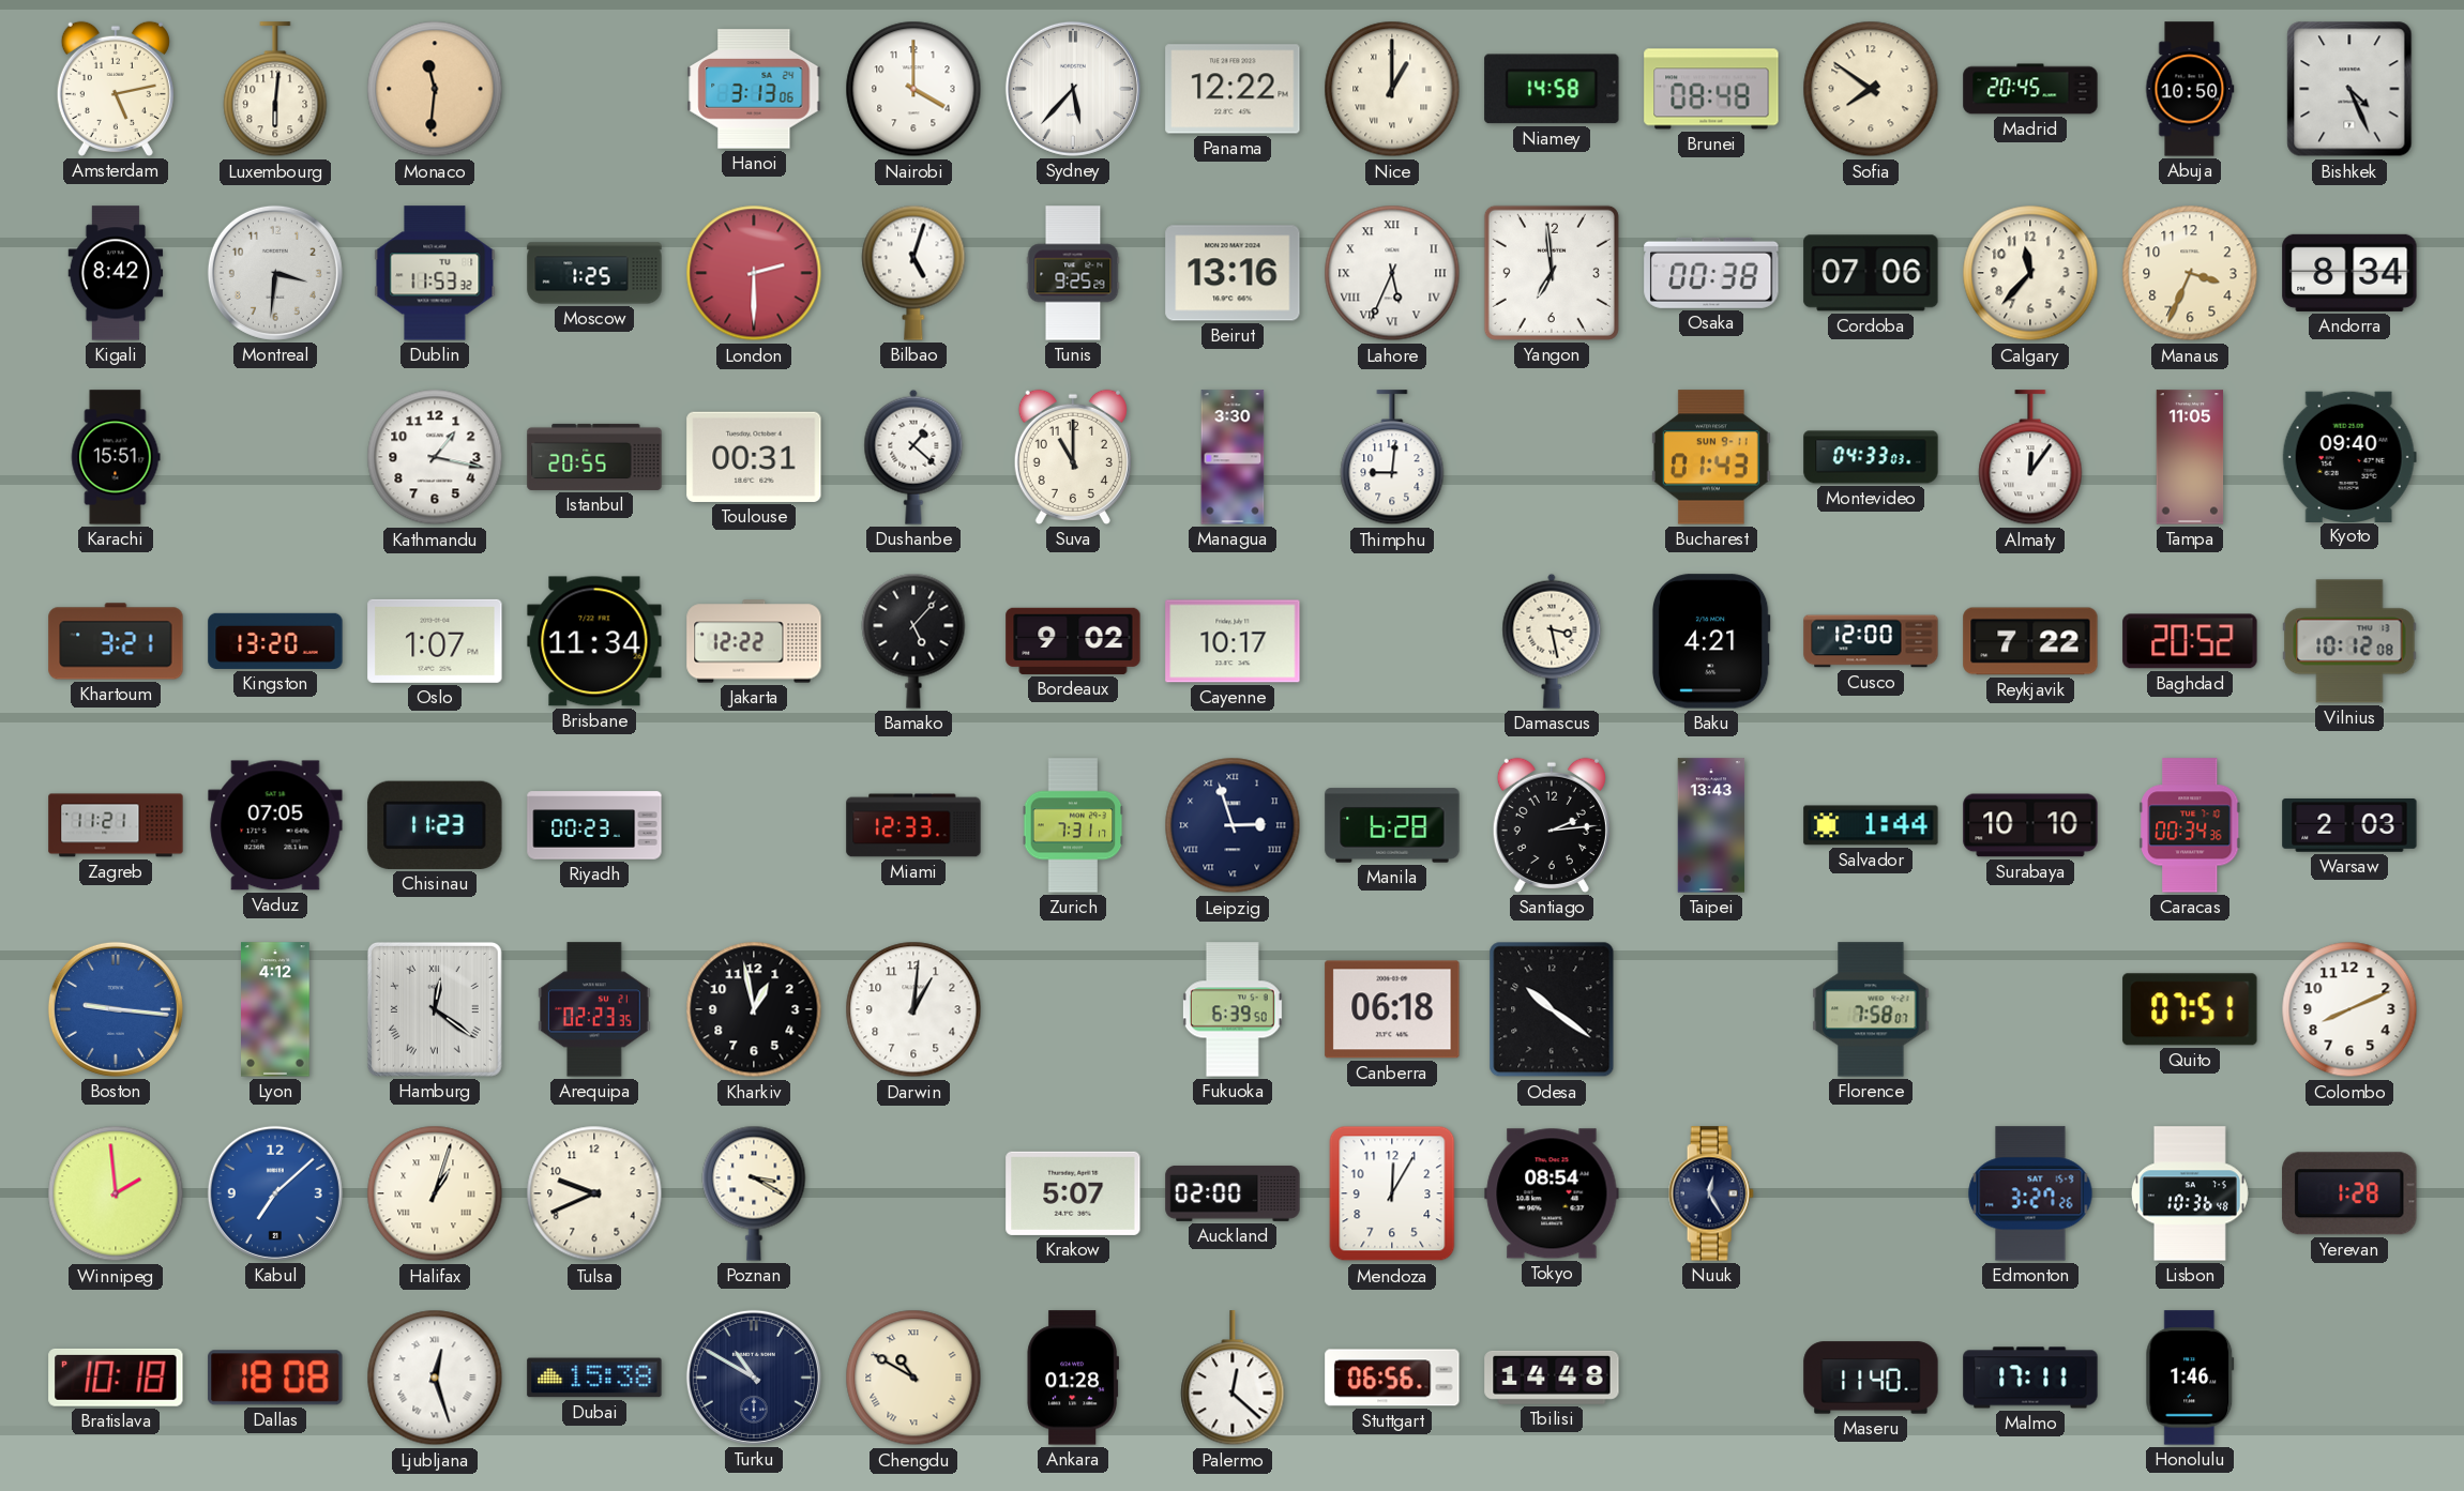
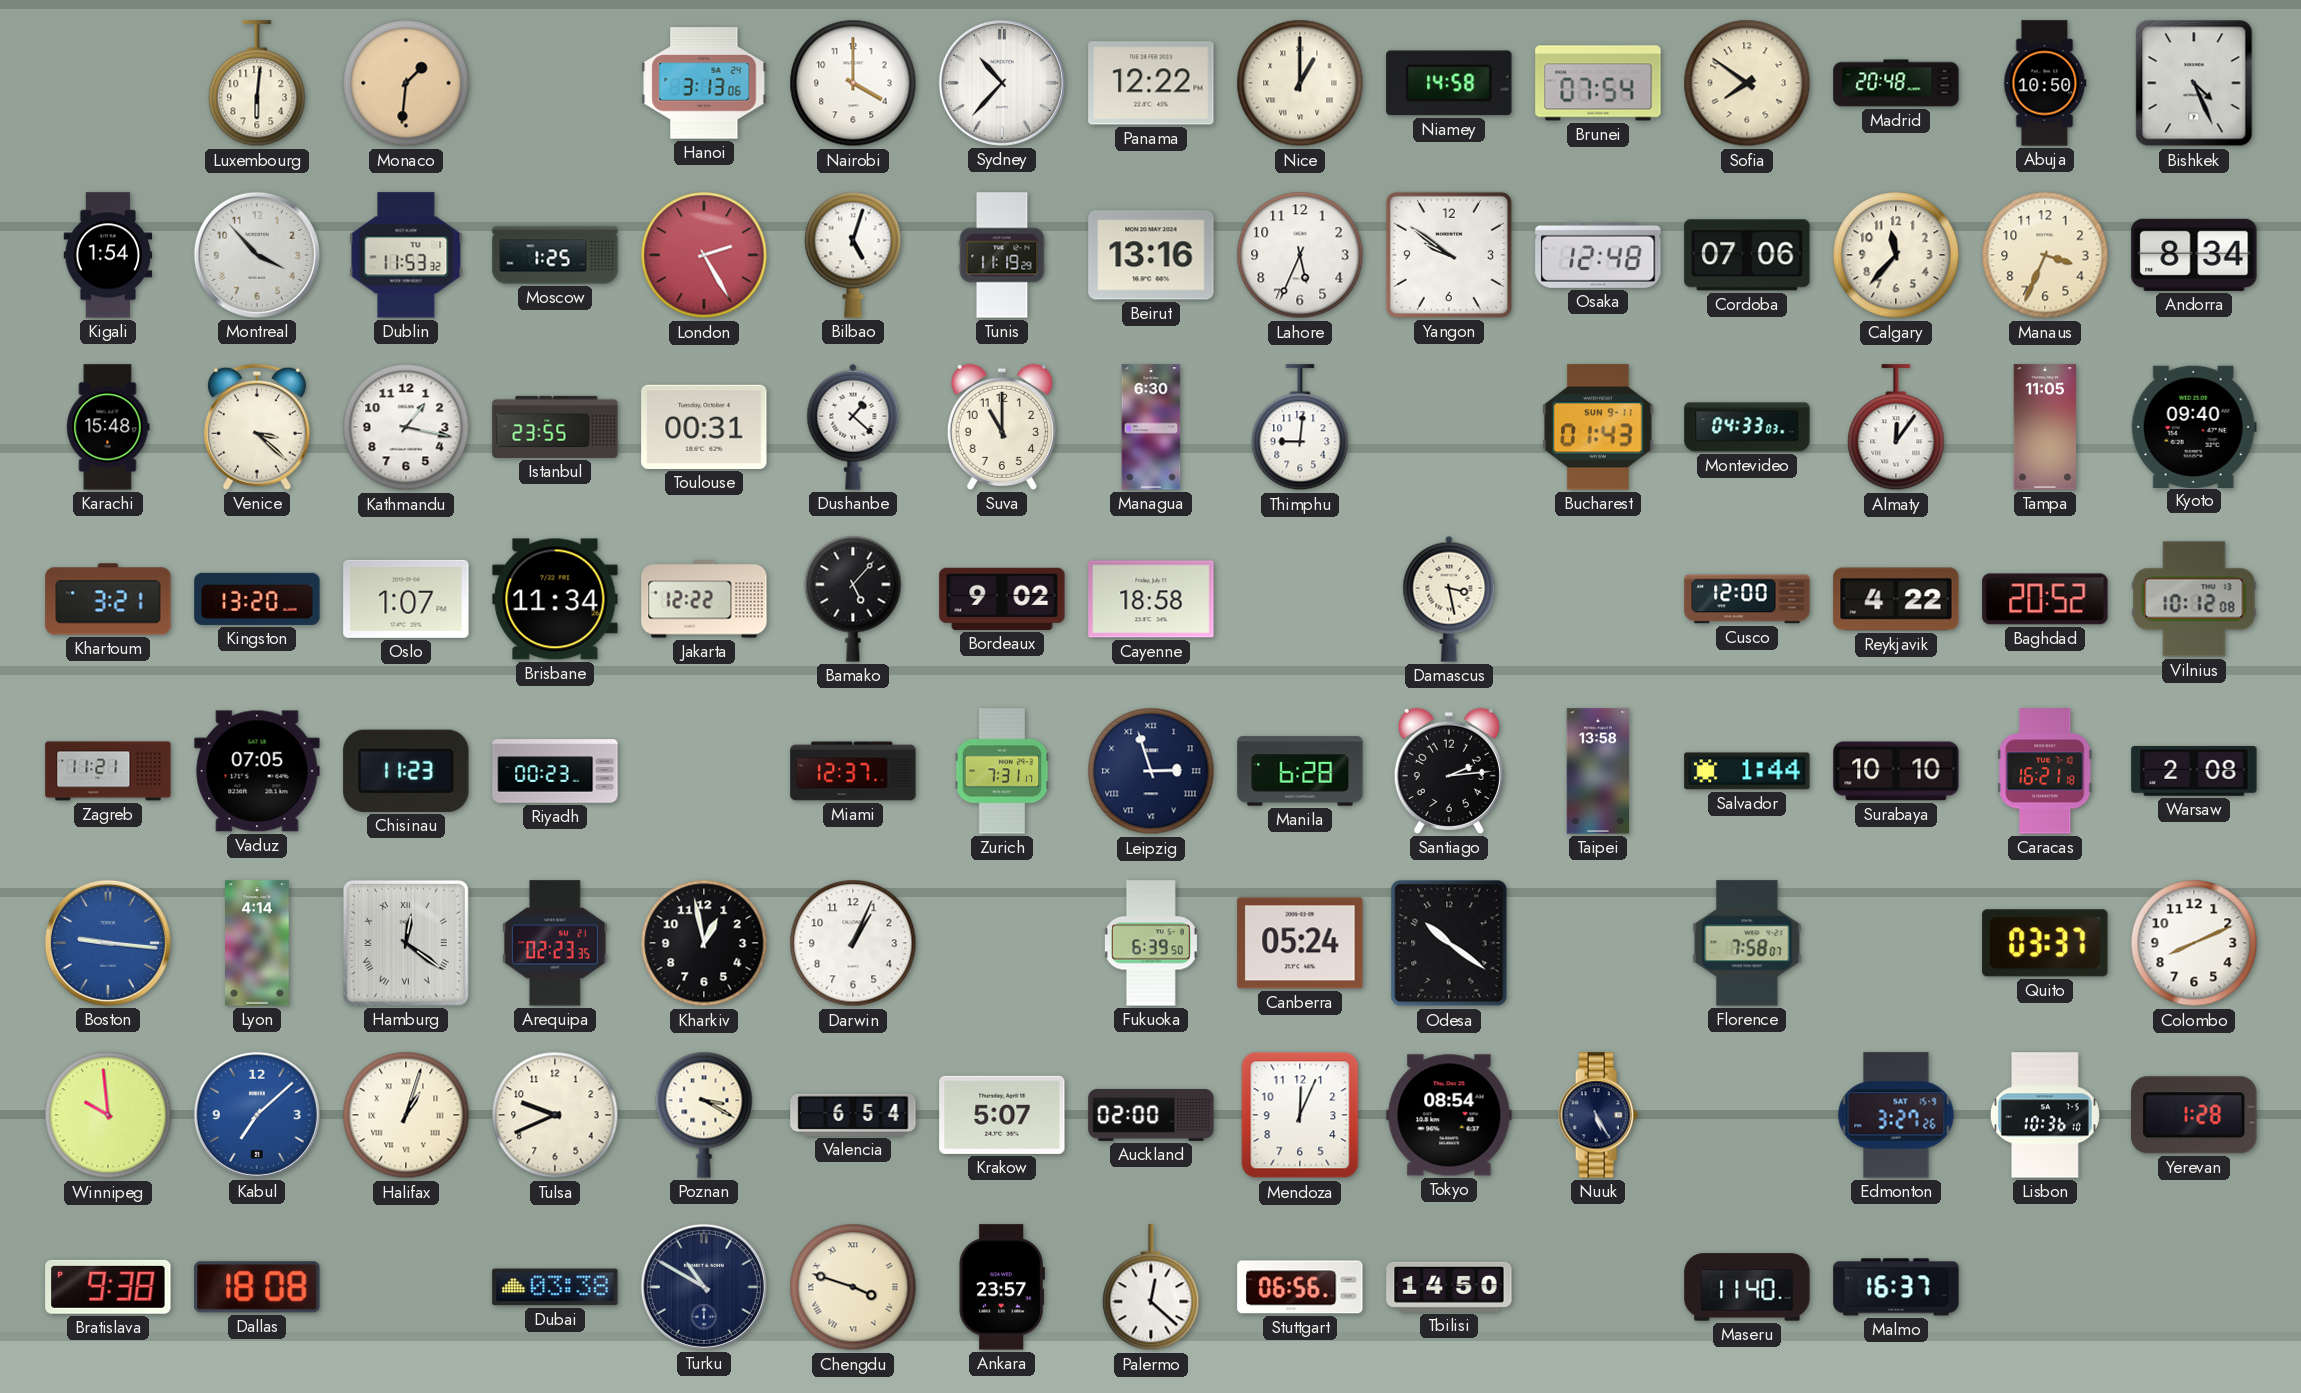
Amsterdam: 5:13 -> none (116, 89)
Monaco: 11:31 -> 1:31 (406, 83)
Sydney: 5:37 -> 10:37 (1002, 83)
Brunei: 08:48 -> 07:54 (1598, 83)
Madrid: 20:45 -> 20:48 (1896, 83)
Kigali: 8:42 -> 1:54 (108, 255)
Montreal: 3:31 -> 3:53 (257, 255)
London: 2:30 -> 2:25 (704, 255)
Tunis: 9:25 -> 11:19 (1002, 255)
Lahore numerals: Roman -> Arabic (1300, 255)
Yangon: 6:59 -> 9:51 (1449, 255)
Osaka: 00:38 -> 12:48 (1598, 255)
Karachi: 15:51 -> 15:48 (108, 427)
Venice: none -> 3:22 (257, 427)
Istanbul: 20:55 -> 23:55 (555, 427)
Managua: 3:30 -> 6:30 (1151, 427)
Cayenne: 10:17 -> 18:58 (1151, 599)
Baku: 4:21 -> none (1711, 641)
Reykjavik: 7:22 -> 4:22 (1896, 599)
Miami: 12:33 -> 12:37 (853, 771)
Taipei: 13:43 -> 13:58 (1598, 771)
Caracas: 00:34 -> 16:21 (2046, 771)
Warsaw: 2:03 -> 2:08 (2194, 771)
Lyon: 4:12 -> 4:14 (258, 943)
Darwin: 1:01 -> 1:04 (853, 943)
Canberra: 06:18 -> 05:24 (1300, 943)
Quito: 07:51 -> 03:37 (2045, 943)
Winnipeg: 1:59 -> 9:59 (108, 1115)
Valencia: none -> 6:54 (853, 1115)
Mendoza: 12:05 -> 12:04 (1300, 1115)
Nuuk: 12:25 -> 5:25 (1598, 1115)
Lisbon: 10:36:48 -> 10:36:10 (2045, 1115)
Bratislava: 10:18 -> 9:38 (108, 1287)
Ljubljana: 12:27 -> none (435, 1378)
Dubai: 15:38 -> 03:38 (555, 1287)
Chengdu: 10:50 -> 3:48 (853, 1287)
Ankara: 01:28 -> 23:57 (1001, 1287)
Tbilisi: 14:48 -> 14:50 (1449, 1287)
Malmo: 17:11 -> 16:37 (1896, 1287)
Honolulu: 1:46 -> none (2190, 1378)
